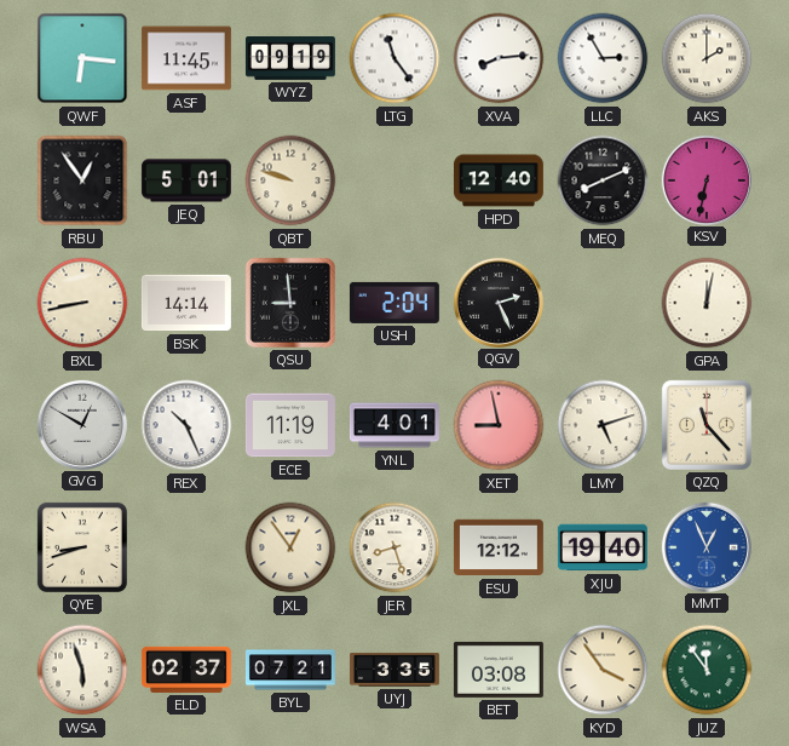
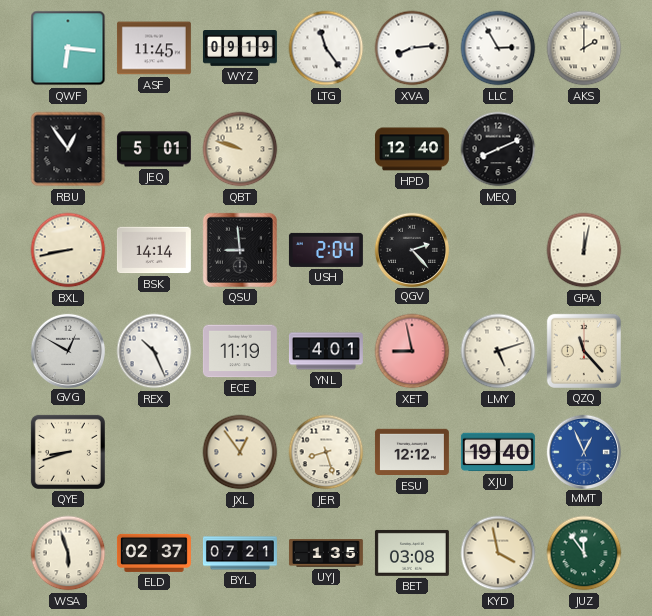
KSV: 6:32 -> none (706, 179)
QGV: 2:26 -> 2:23 (411, 249)
UYJ: 3:35 -> 1:35 (326, 553)
KYD: 3:54 -> 3:58 (498, 553)
